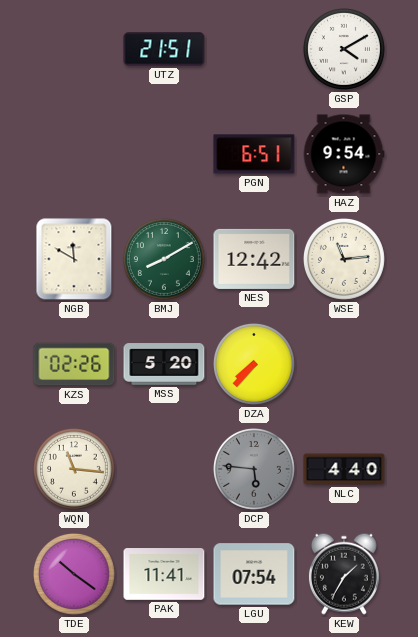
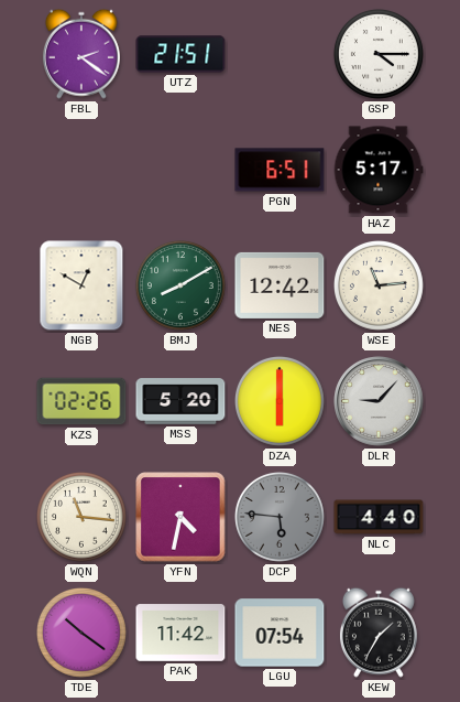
FBL: none -> 2:21 (81, 54)
GSP: 4:10 -> 4:15 (379, 54)
HAZ: 9:54 -> 5:17 (379, 170)
NGB: 11:50 -> 12:50 (81, 285)
DZA: 7:37 -> 6:00 (280, 401)
DLR: none -> 9:07 (379, 401)
YFN: none -> 4:32 (180, 517)
PAK: 11:41 -> 11:42 (180, 633)
